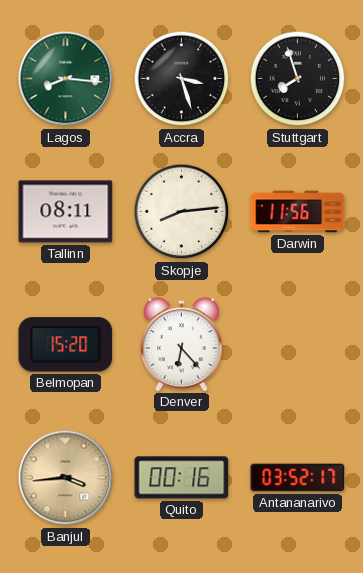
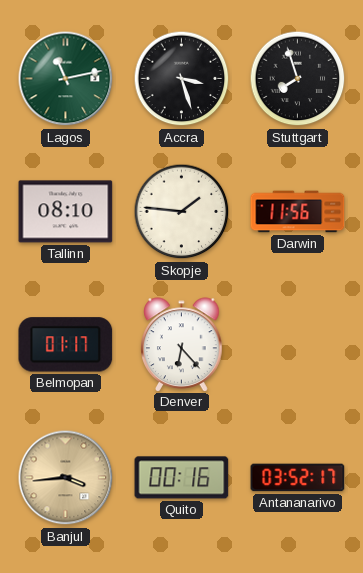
Lagos: 8:16 -> 11:13 (66, 79)
Tallinn: 08:11 -> 08:10 (66, 212)
Skopje: 8:14 -> 1:46 (182, 212)
Belmopan: 15:20 -> 01:17 (66, 345)
